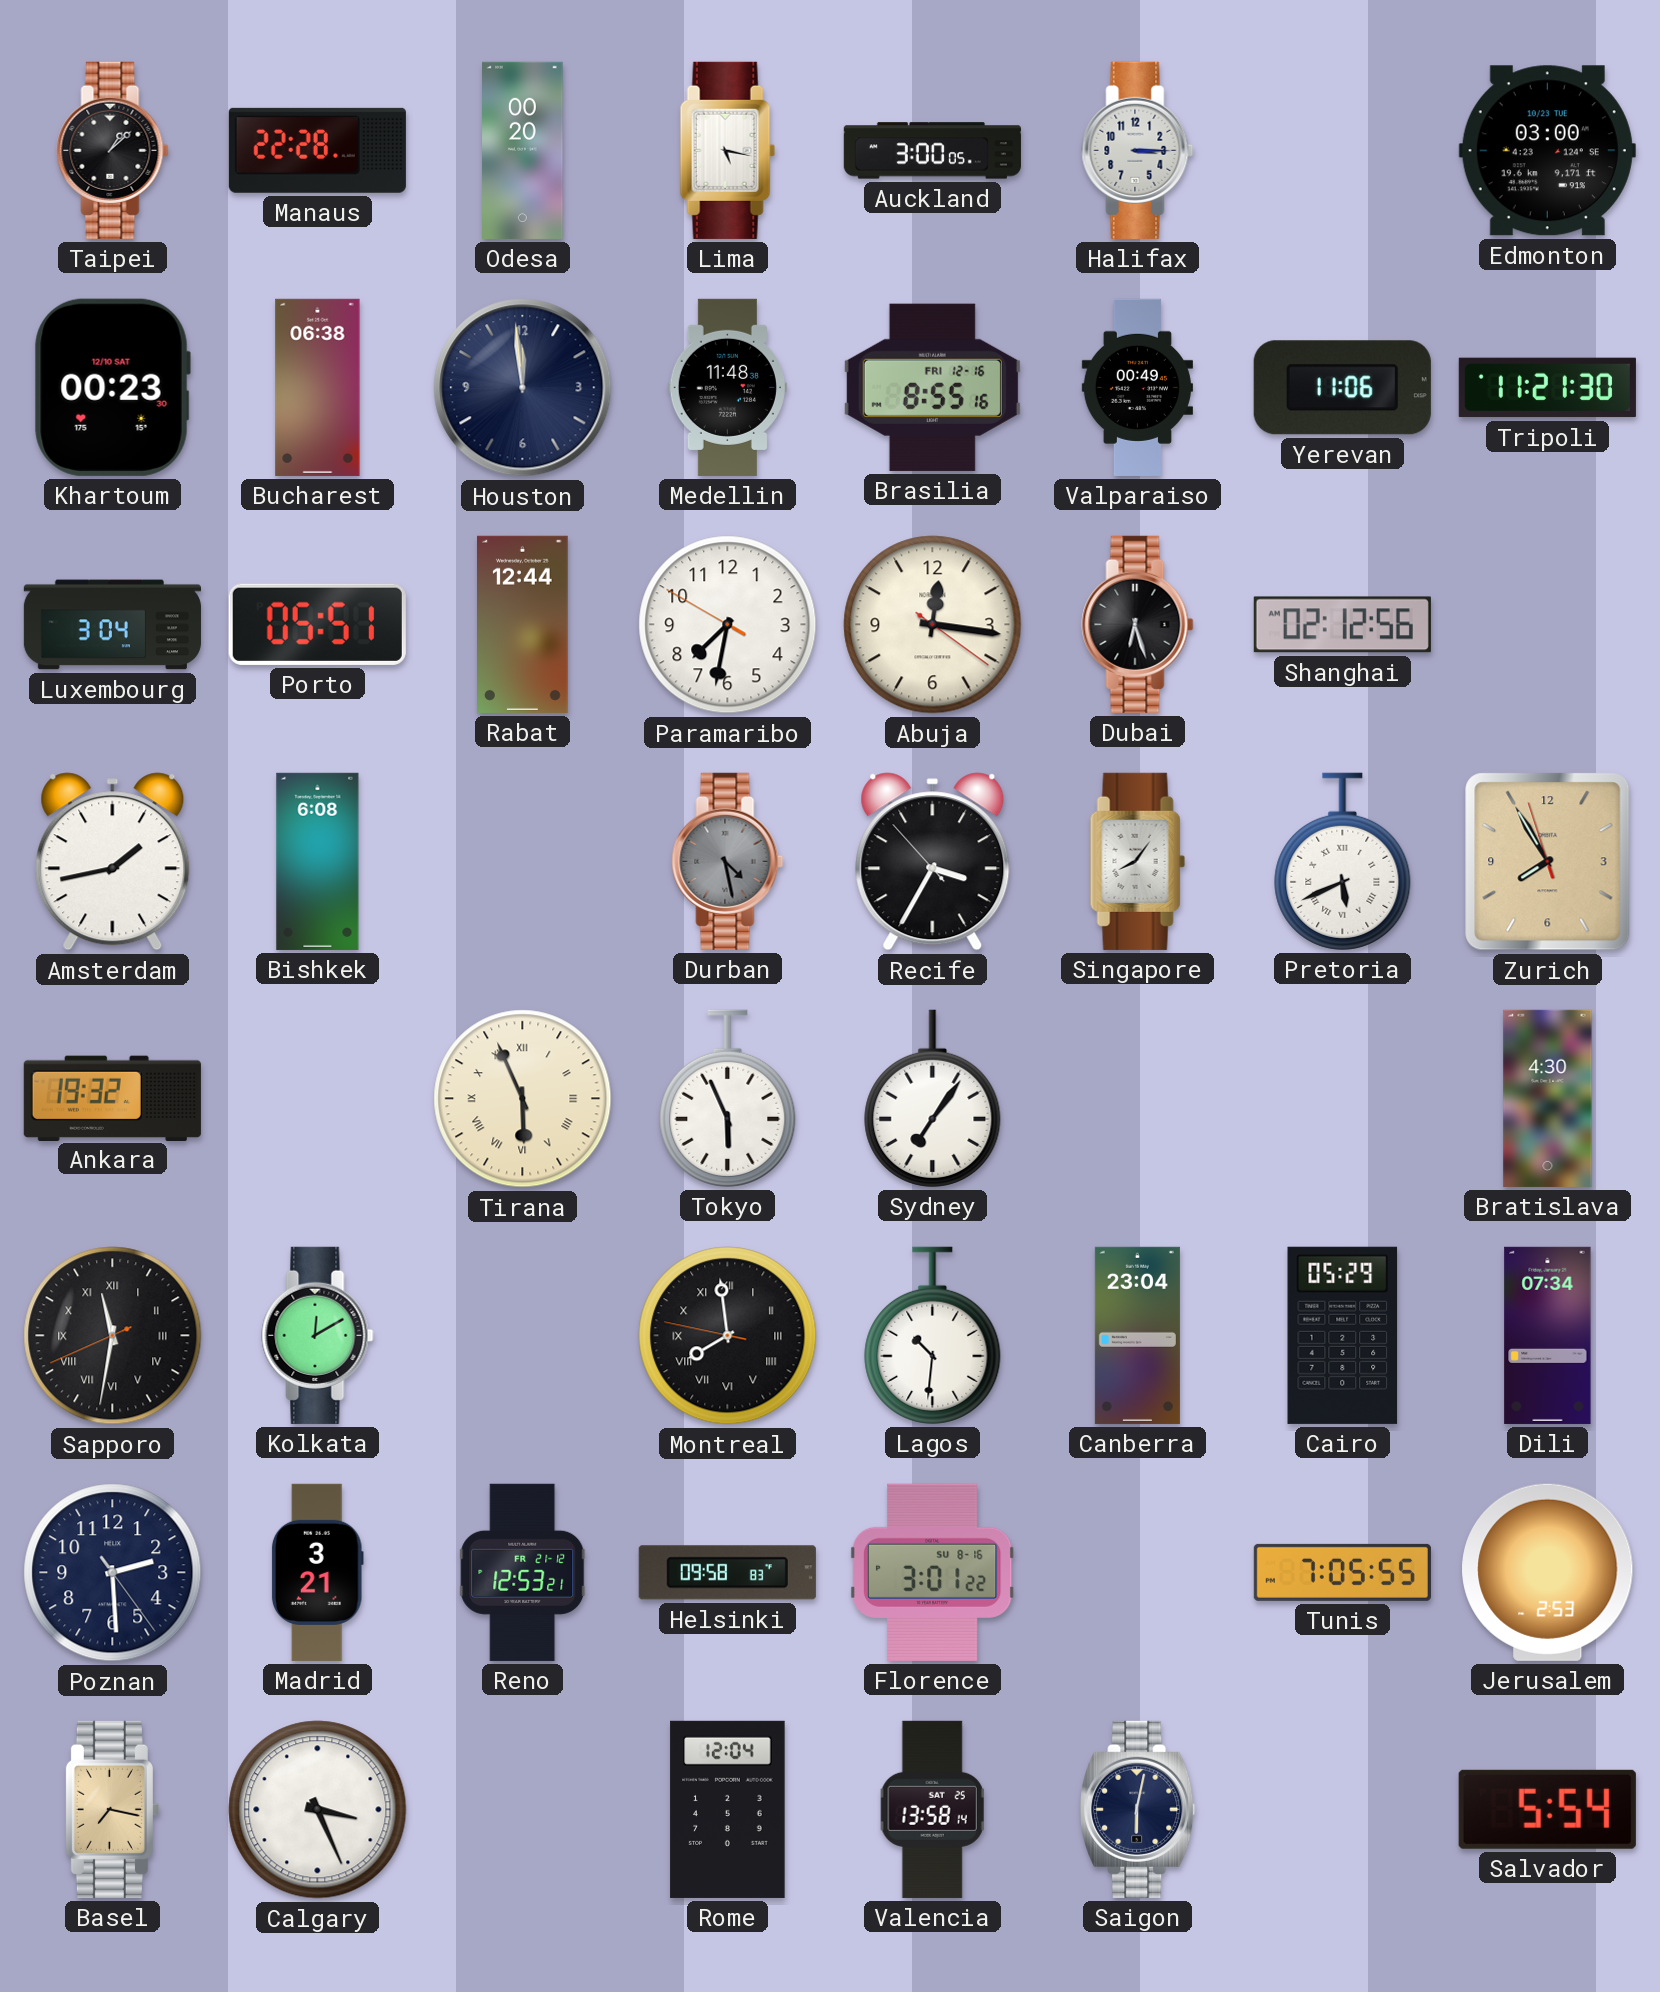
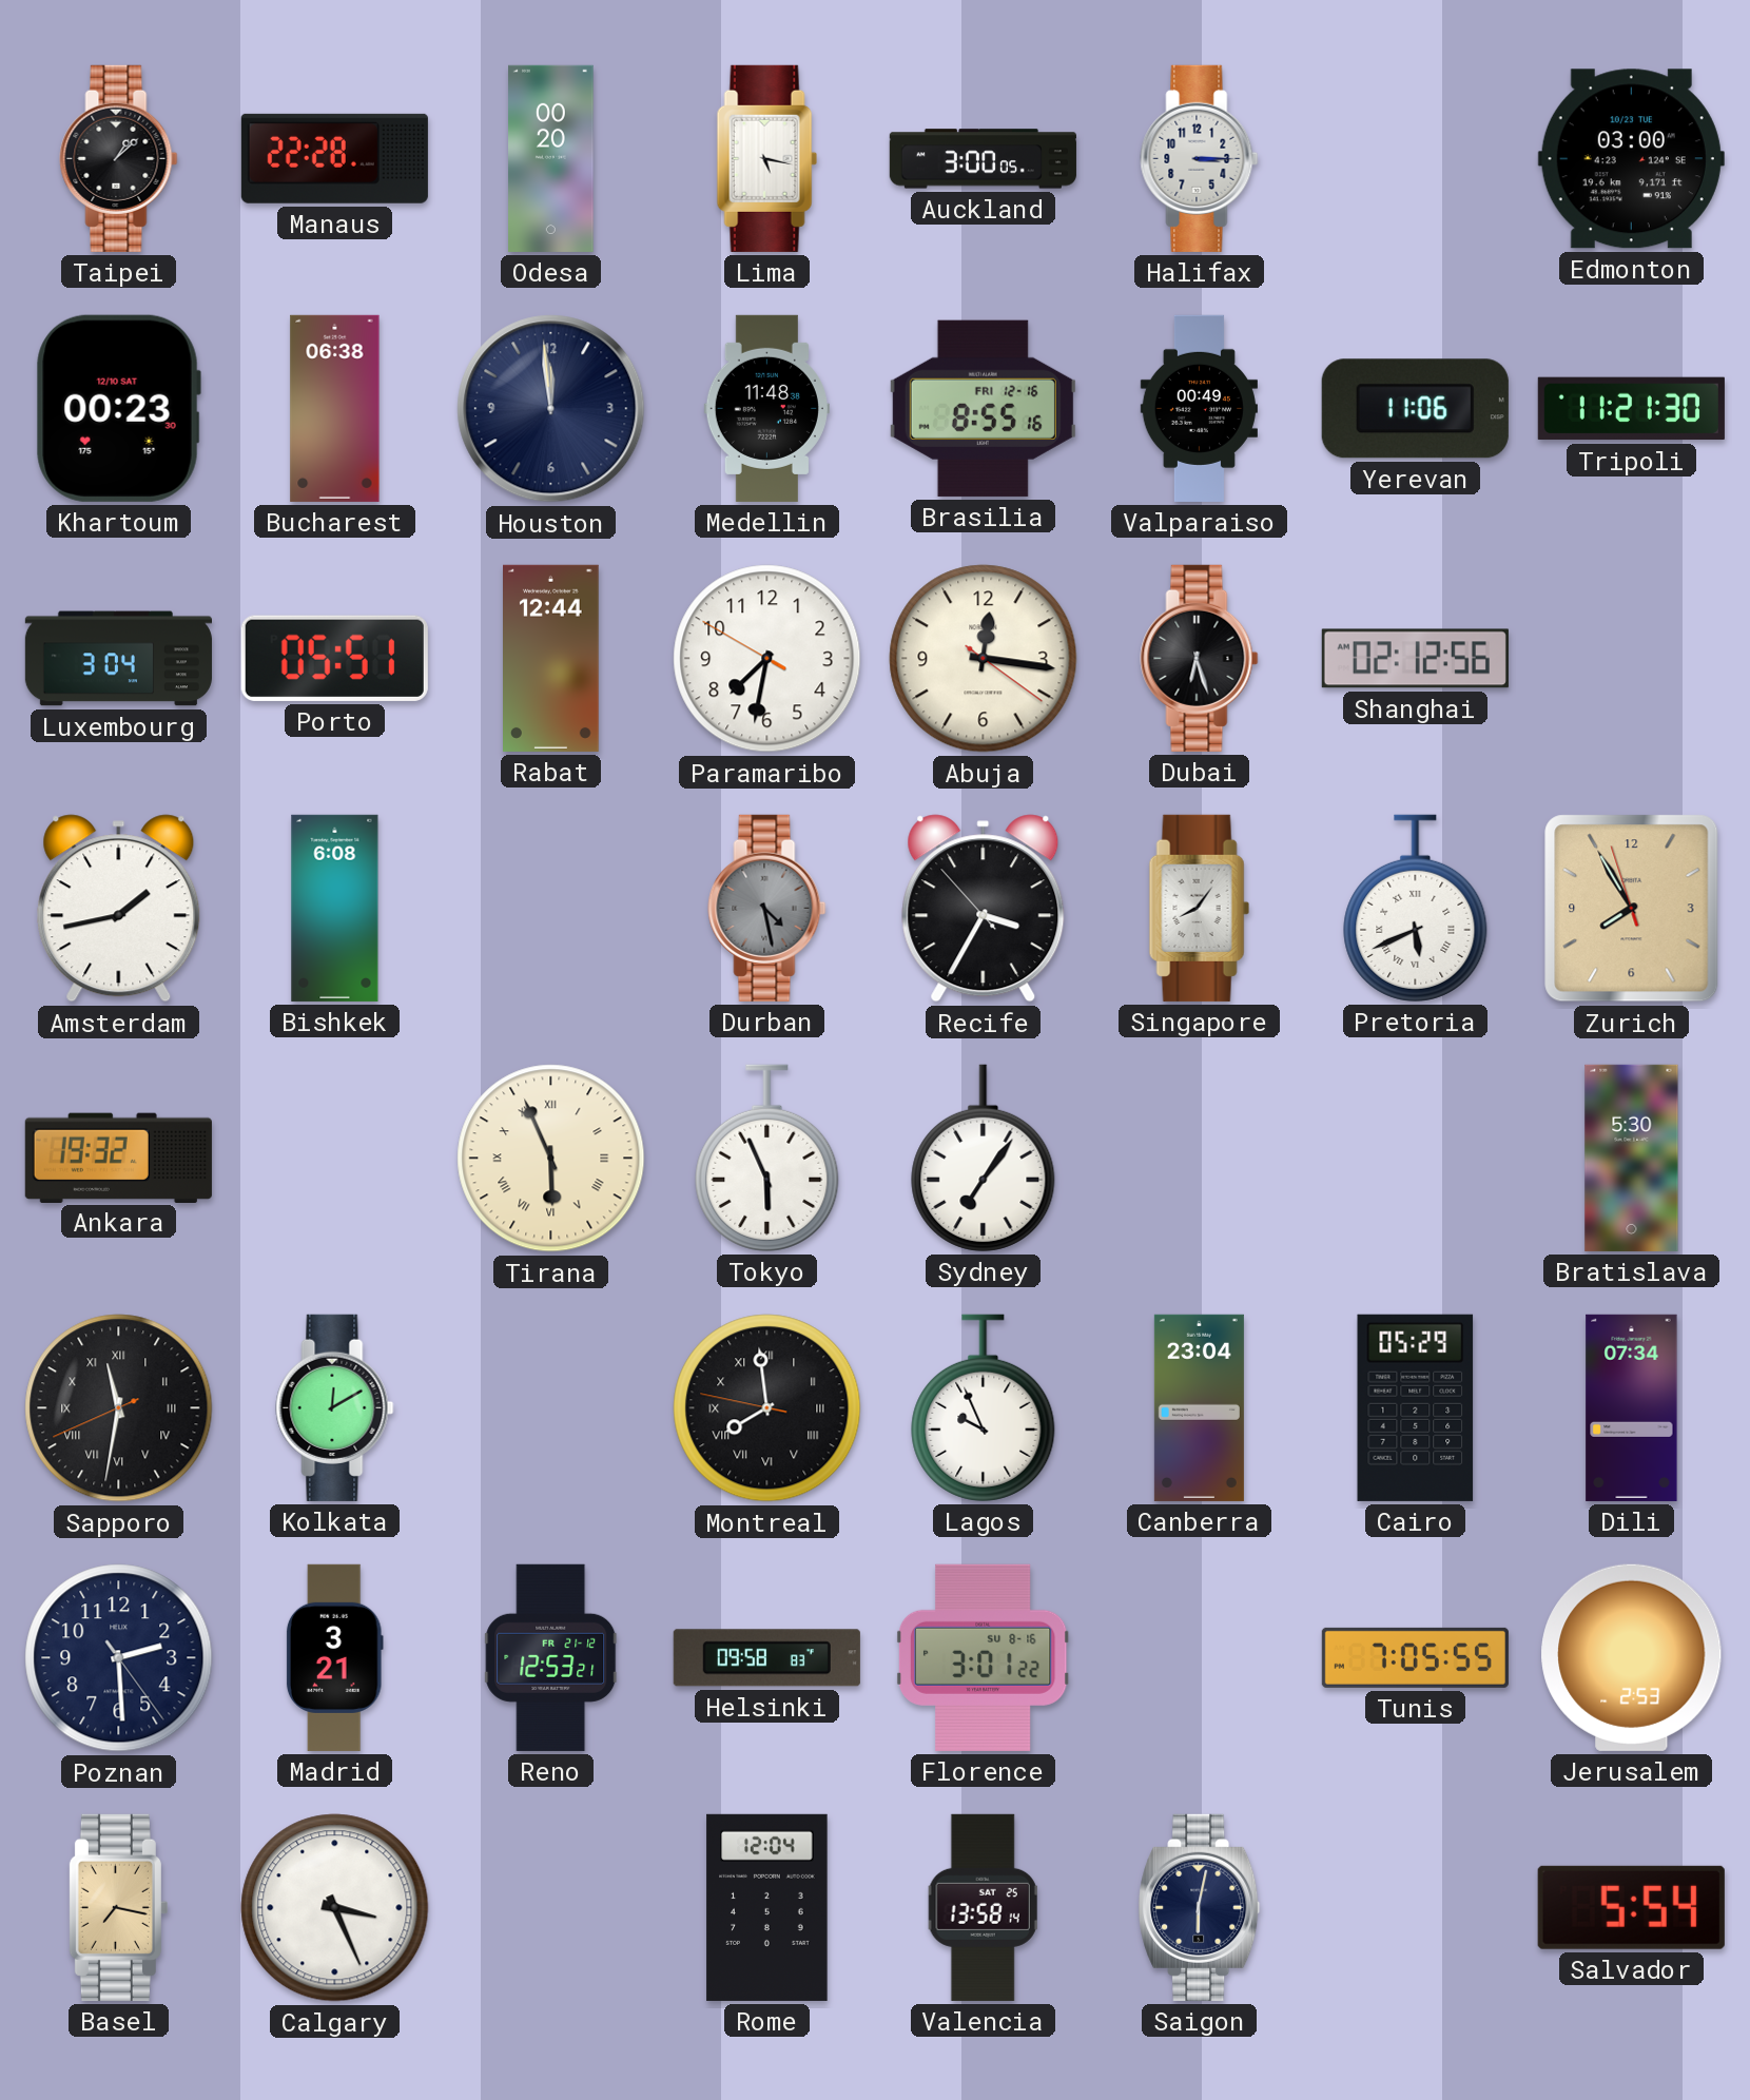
Bratislava: 4:30 -> 5:30 (1632, 1158)
Lagos: 10:31 -> 9:56 (984, 1407)
